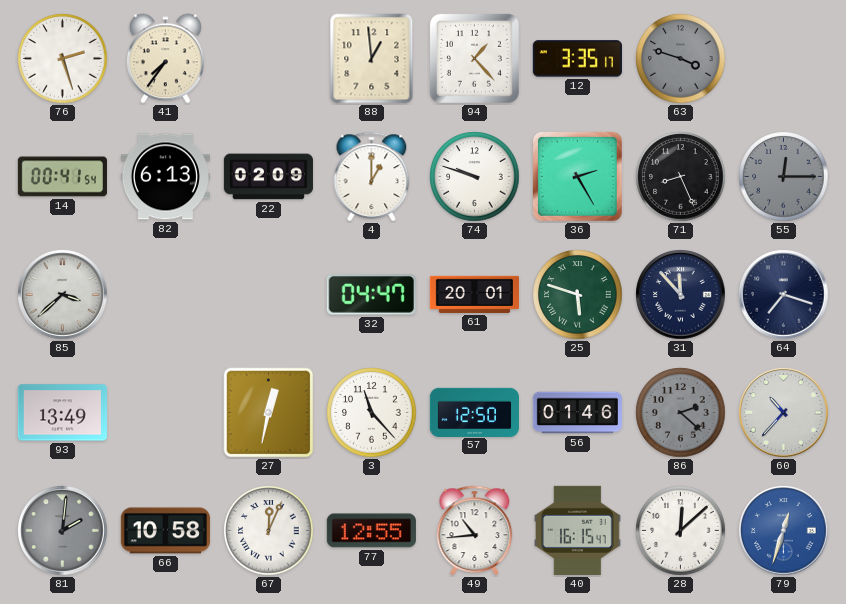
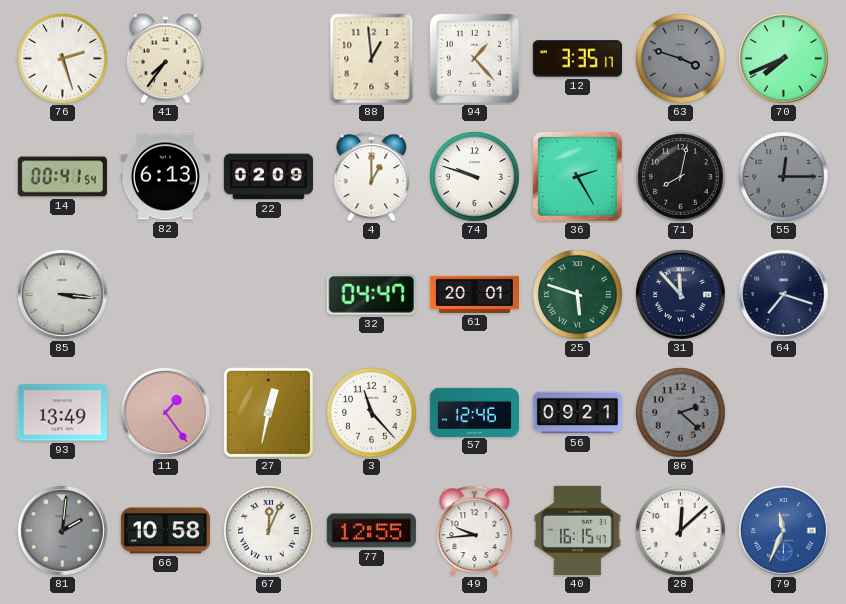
70: none -> 7:41 (784, 59)
71: 8:26 -> 8:02 (681, 177)
85: 3:38 -> 3:16 (63, 295)
11: none -> 1:24 (166, 413)
57: 12:50 -> 12:46 (474, 412)
56: 01:46 -> 09:21 (577, 413)
60: 10:37 -> none (784, 413)
49: 10:44 -> 9:44 (475, 530)
79: 12:33 -> 11:34 (784, 531)
